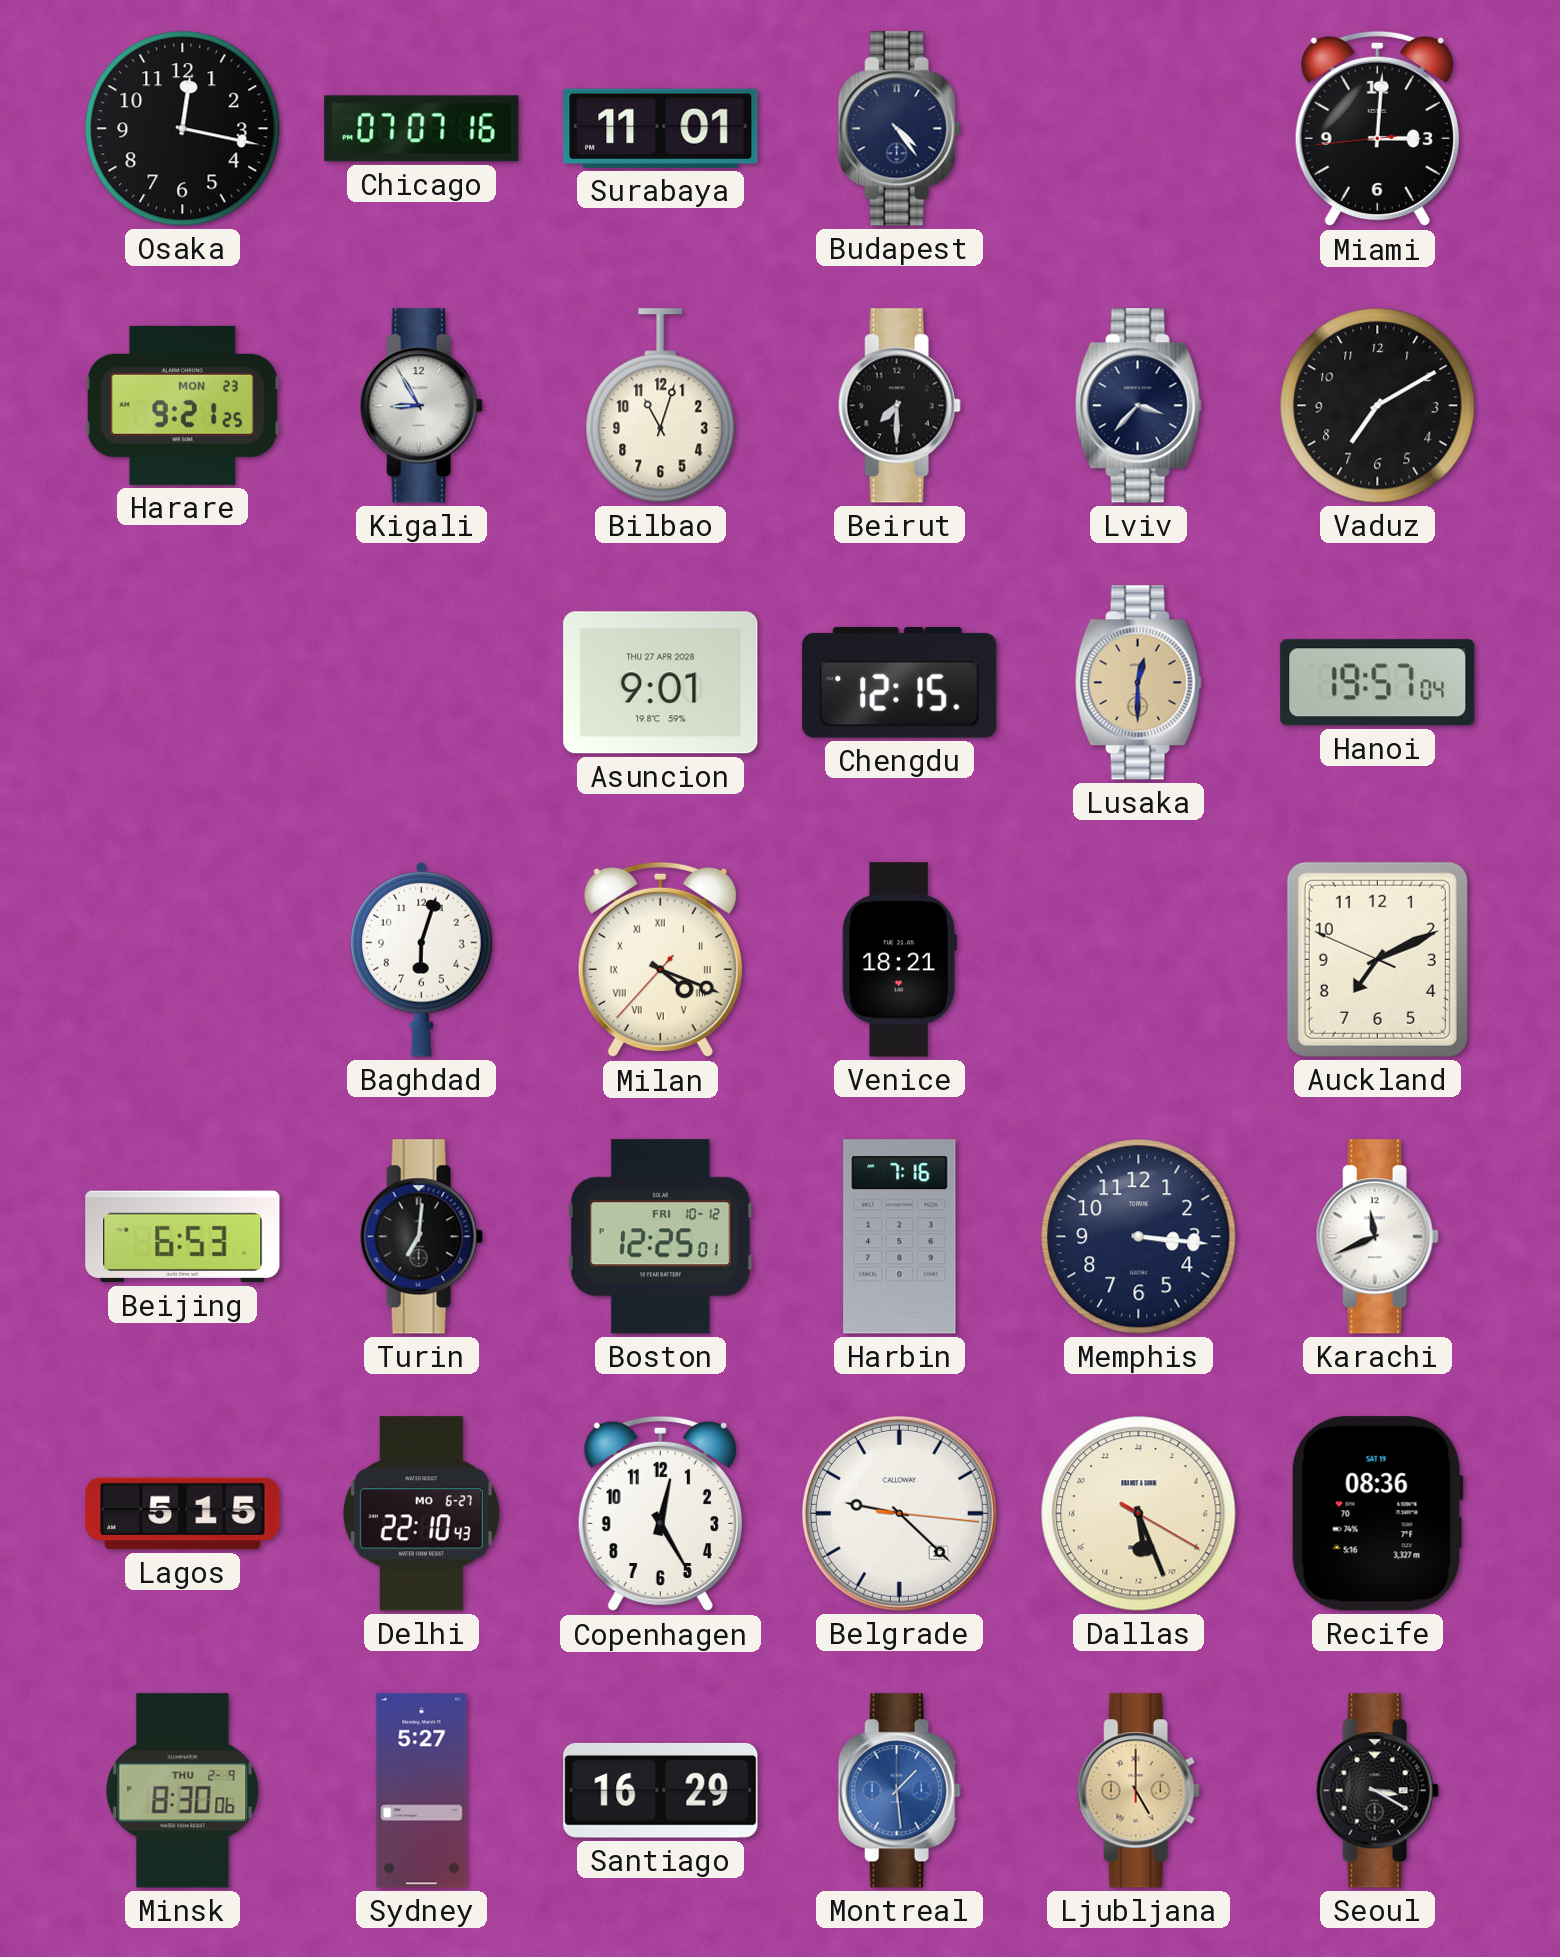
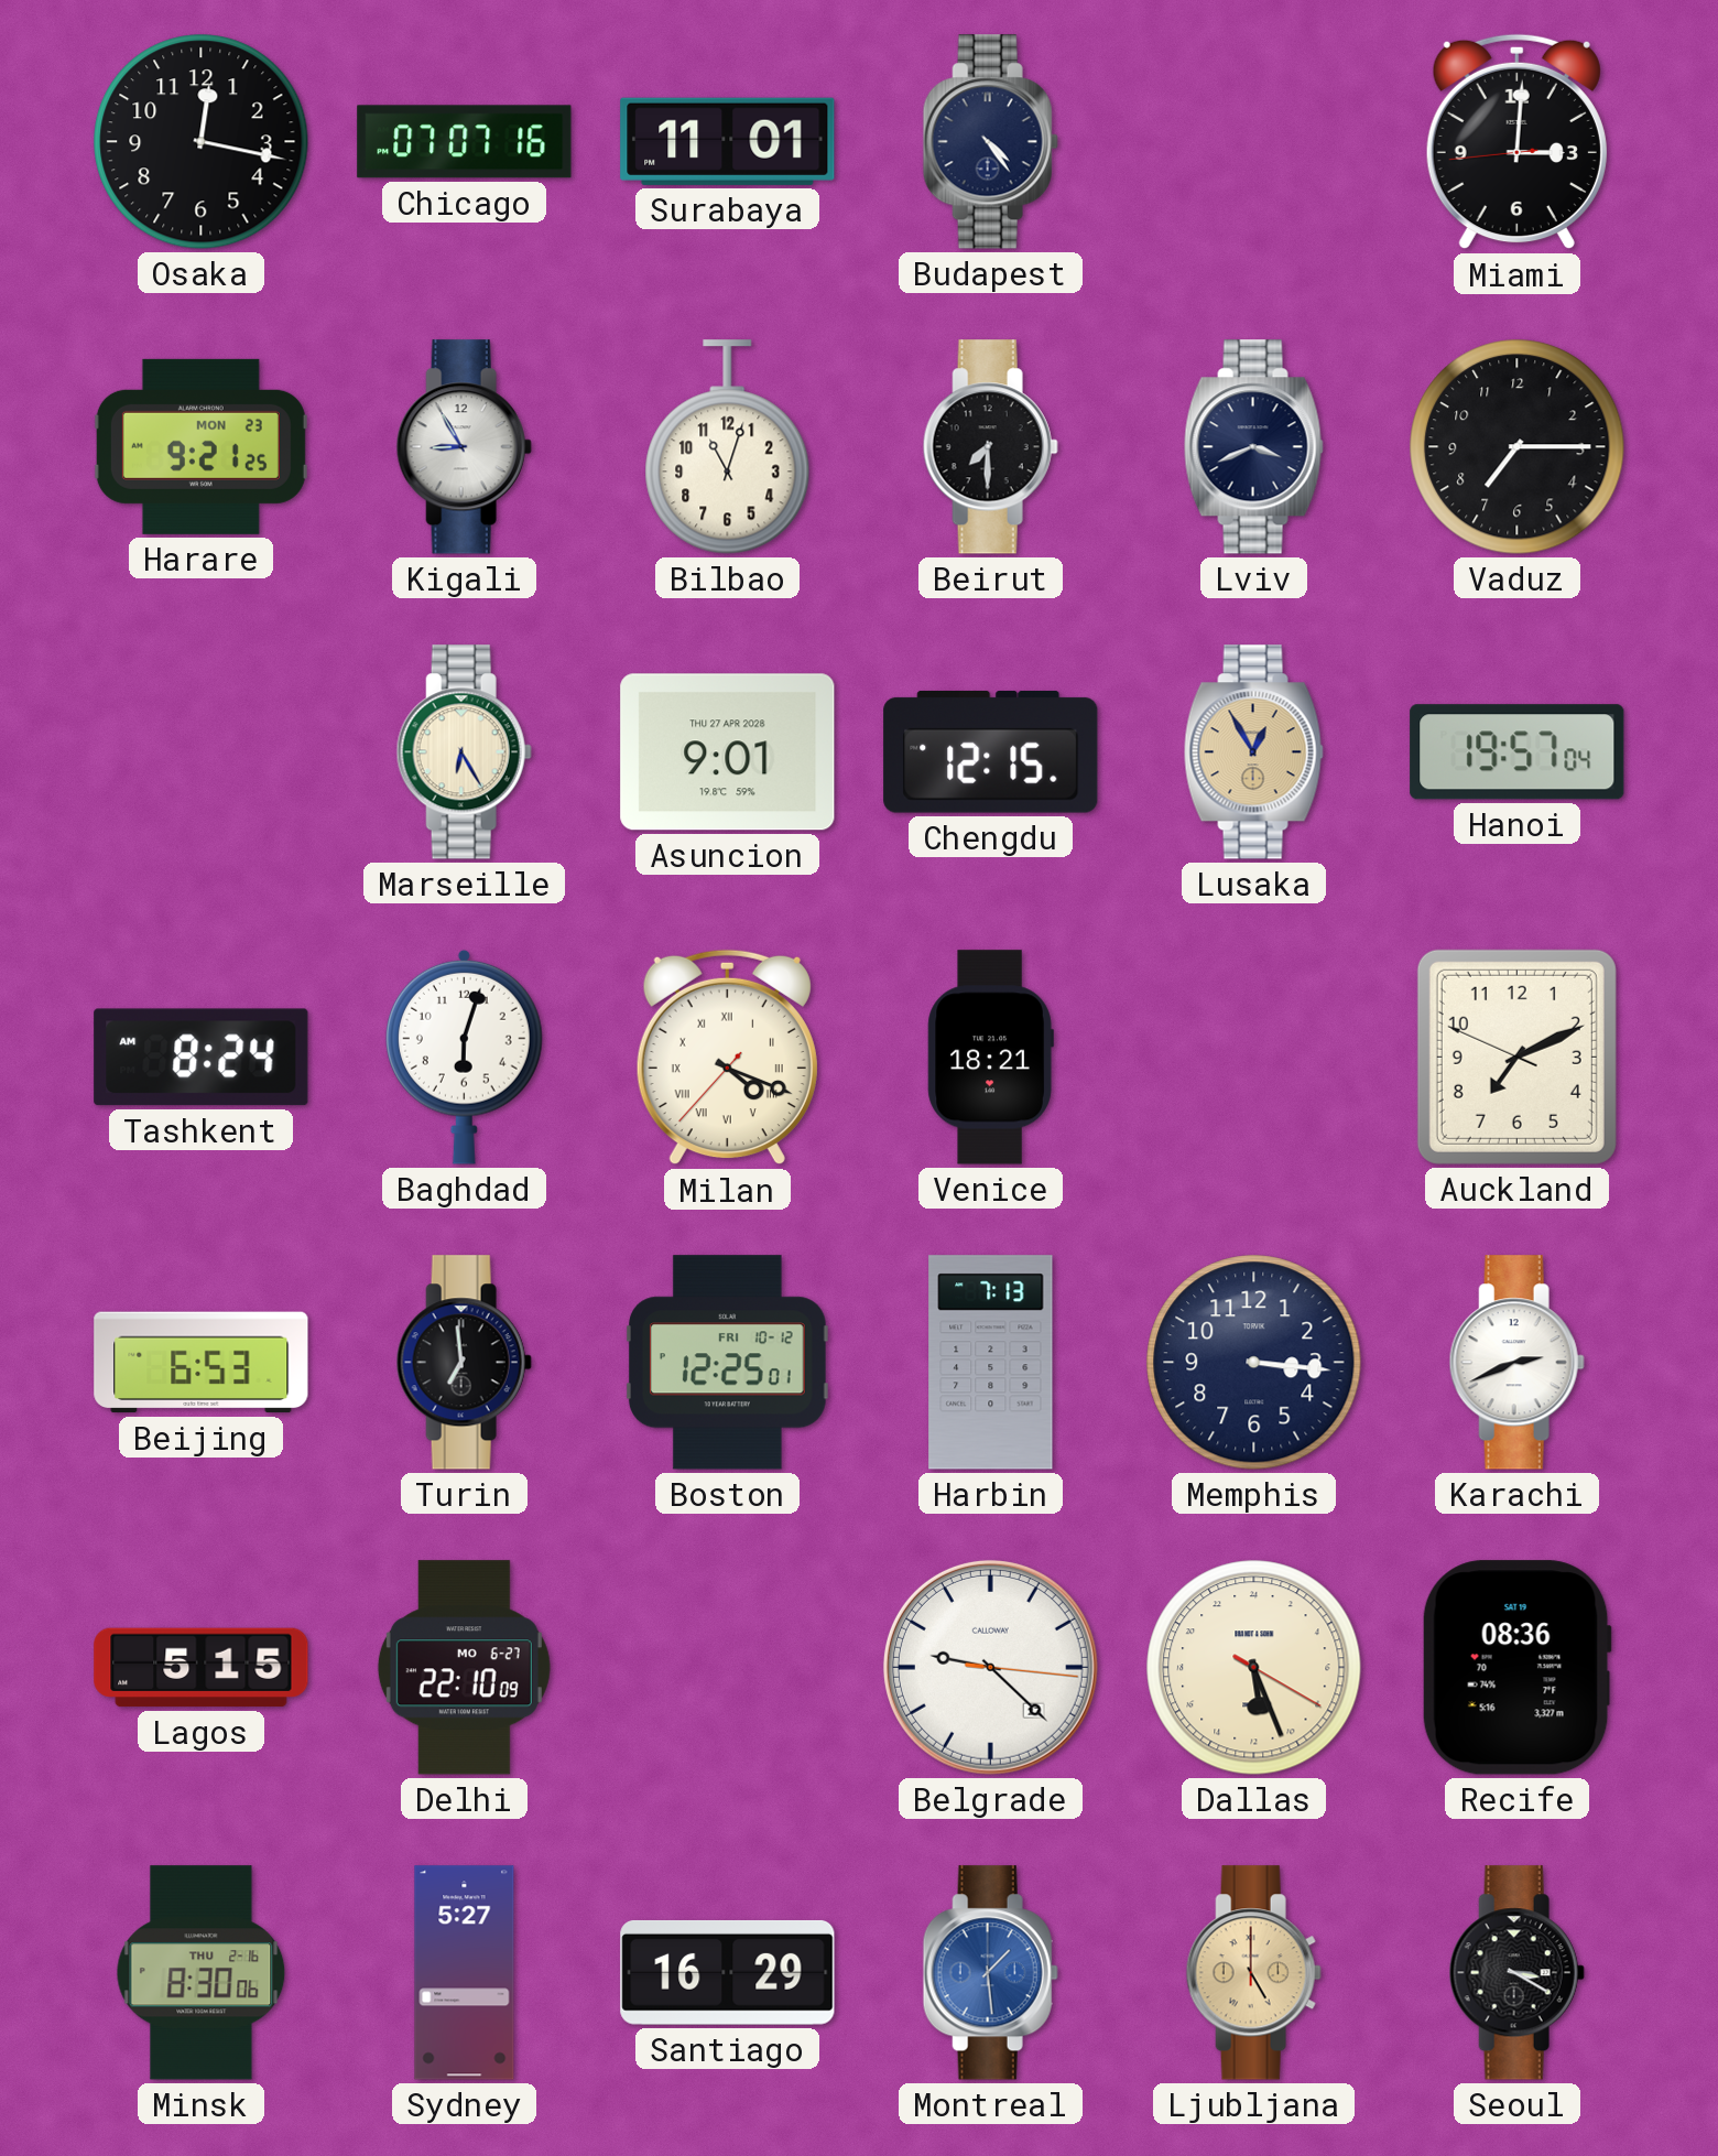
Lviv: 3:37 -> 3:41 (1253, 447)
Vaduz: 7:10 -> 7:15 (1518, 447)
Marseille: none -> 6:25 (464, 752)
Lusaka: 12:30 -> 12:55 (1253, 752)
Tashkent: none -> 8:24 (202, 1058)
Turin: 7:01 -> 6:59 (464, 1363)
Harbin: 7:16 -> 7:13 (991, 1363)
Karachi: 11:41 -> 2:41 (1516, 1363)
Delhi: 22:10:43 -> 22:10:09 (464, 1668)
Copenhagen: 12:25 -> none (660, 1514)
Minsk date: THU 2-9 -> THU 2-16 (202, 1973)
